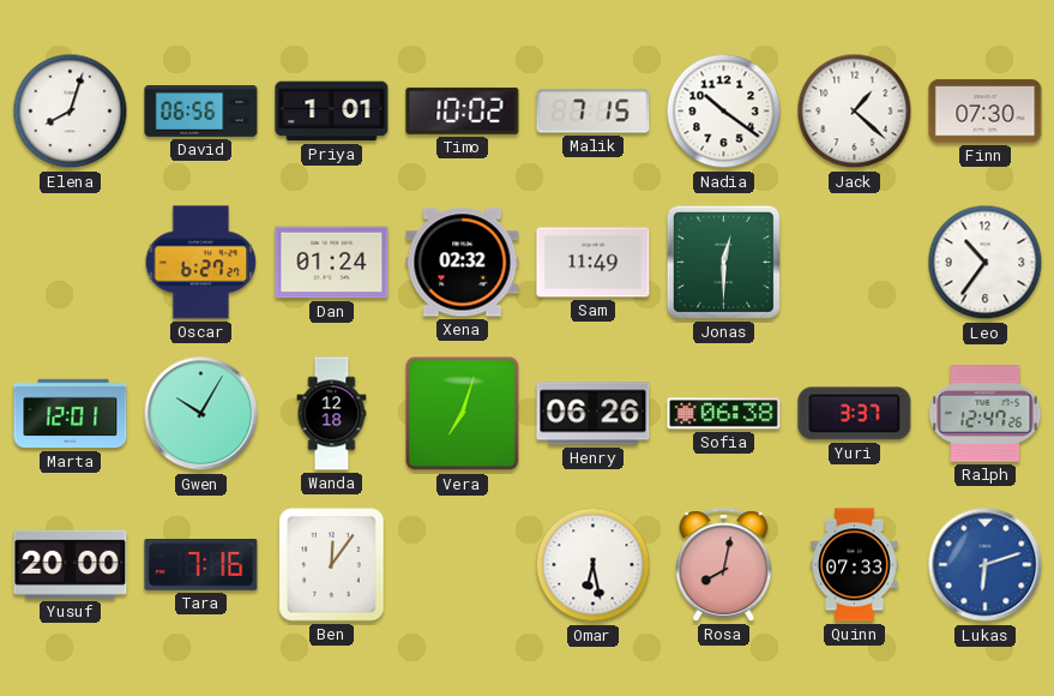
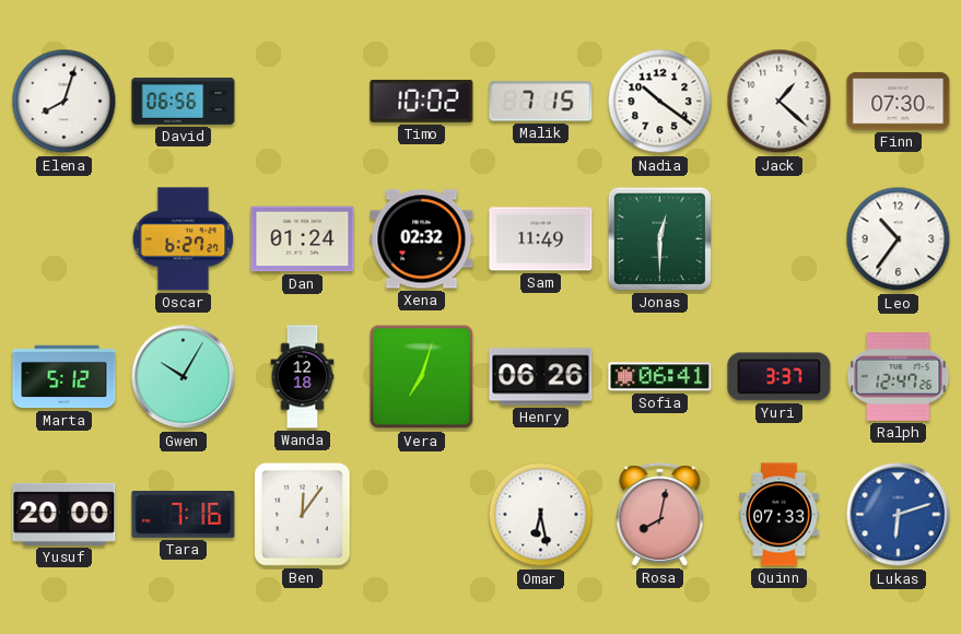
Priya: 1:01 -> none (332, 112)
Marta: 12:01 -> 5:12 (65, 377)
Sofia: 06:38 -> 06:41 (660, 377)
